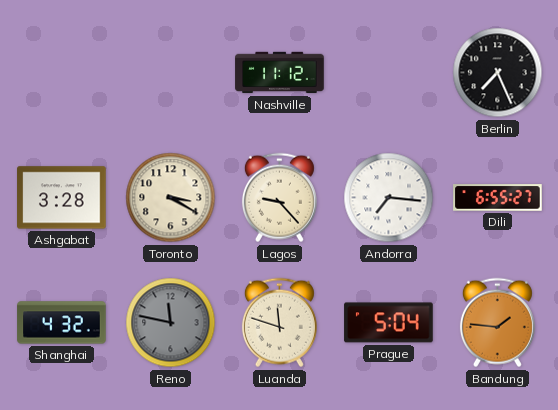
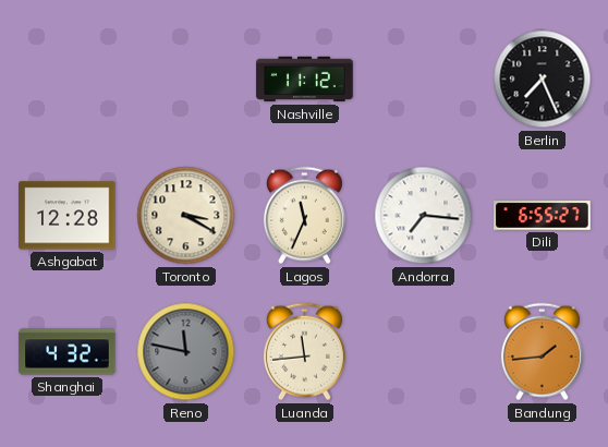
Ashgabat: 3:28 -> 12:28 (68, 216)
Lagos: 9:23 -> 11:34 (304, 216)
Luanda: 11:48 -> 11:44 (304, 352)
Prague: 5:04 -> none (389, 323)
Bandung: 1:46 -> 1:44 (542, 352)
